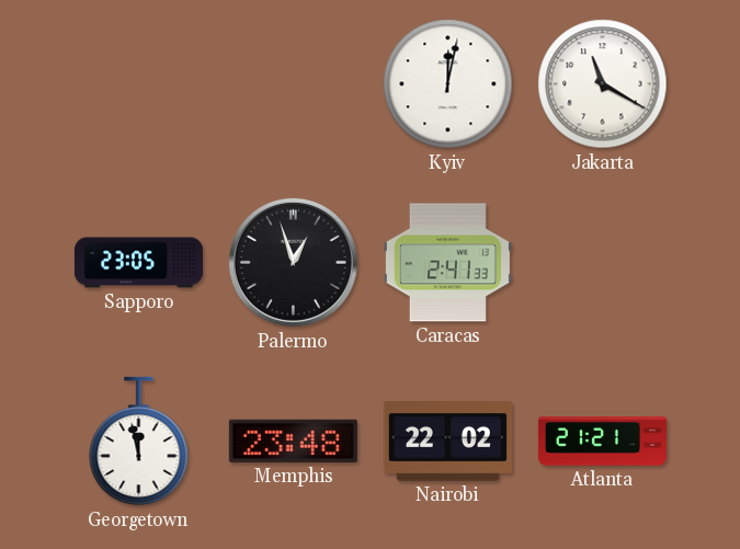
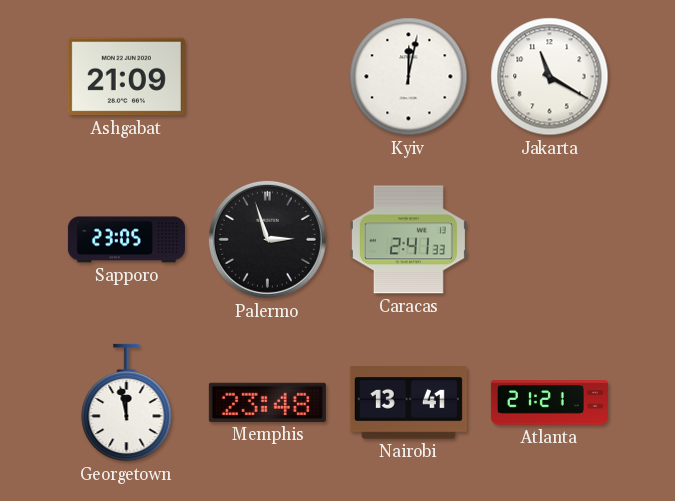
Ashgabat: none -> 21:09 (126, 77)
Palermo: 12:57 -> 2:57 (267, 239)
Nairobi: 22:02 -> 13:41 (408, 403)
